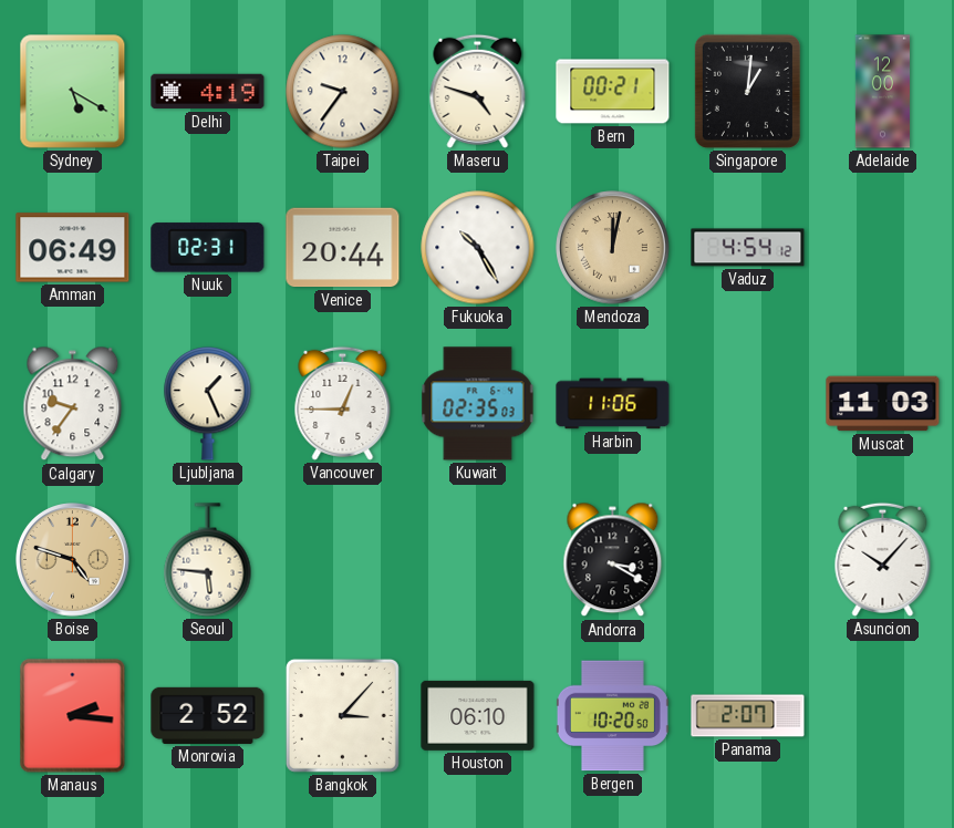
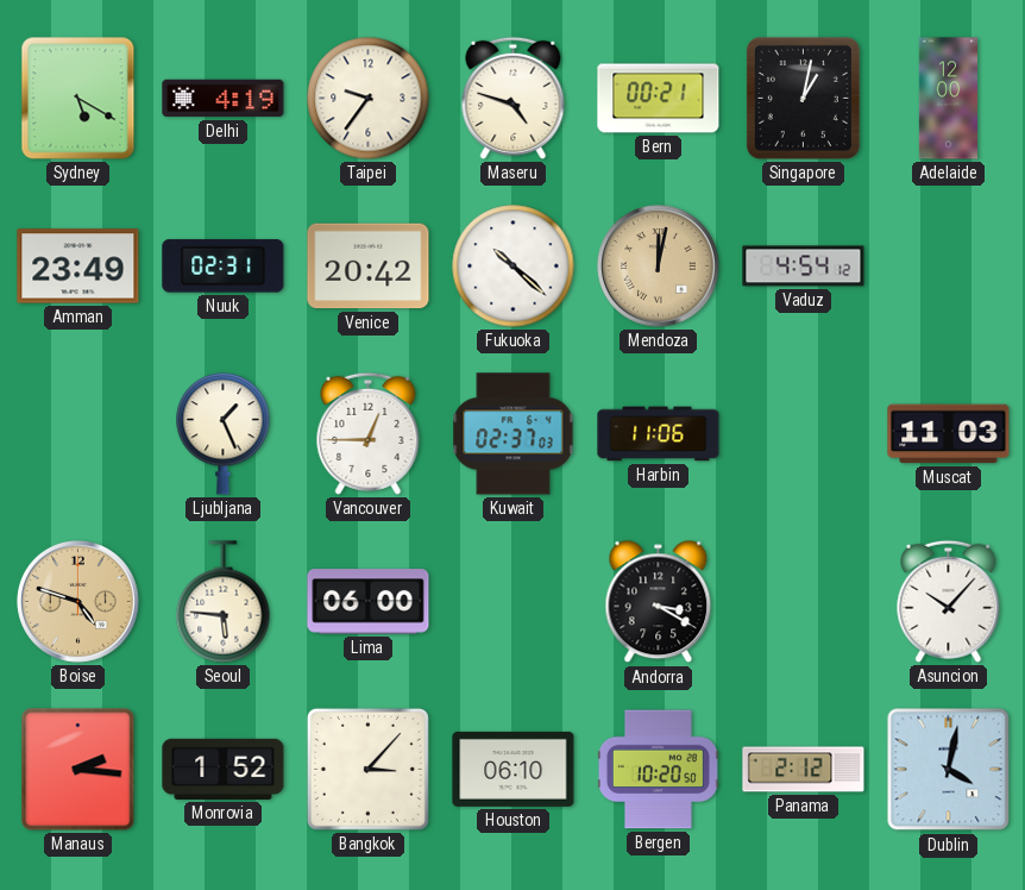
Singapore: 1:01 -> 1:02 (803, 98)
Amman: 06:49 -> 23:49 (78, 267)
Venice: 20:44 -> 20:42 (369, 267)
Fukuoka: 10:25 -> 10:22 (514, 267)
Calgary: 9:36 -> none (73, 404)
Kuwait: 02:35 -> 02:37 (514, 434)
Lima: none -> 06:00 (369, 602)
Monrovia: 2:52 -> 1:52 (224, 769)
Panama: 2:07 -> 2:12 (804, 770)
Dublin: none -> 4:02 (949, 770)
